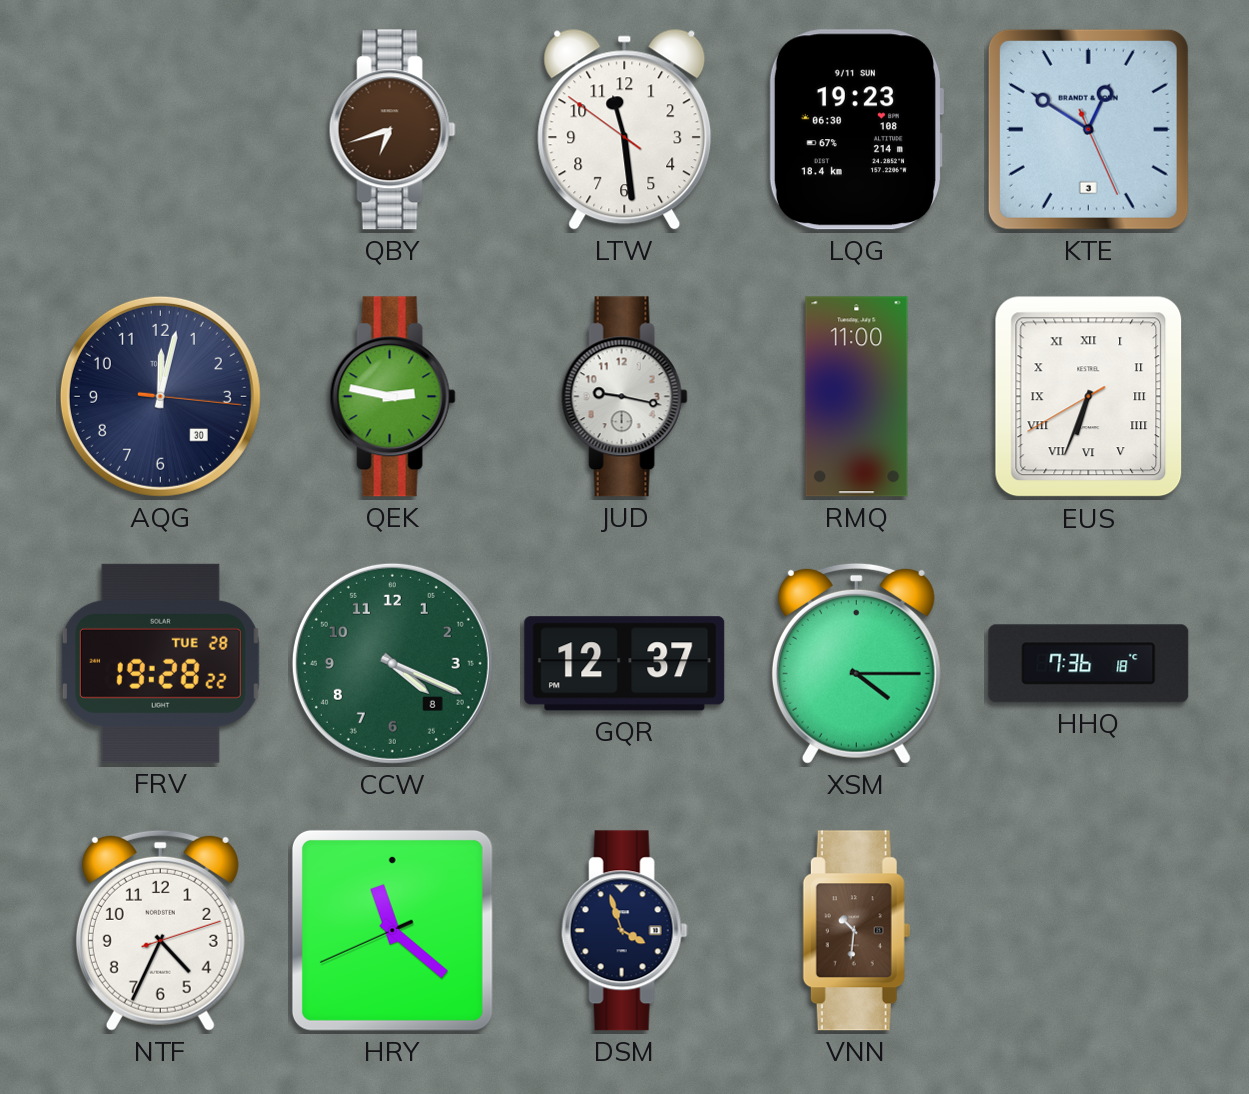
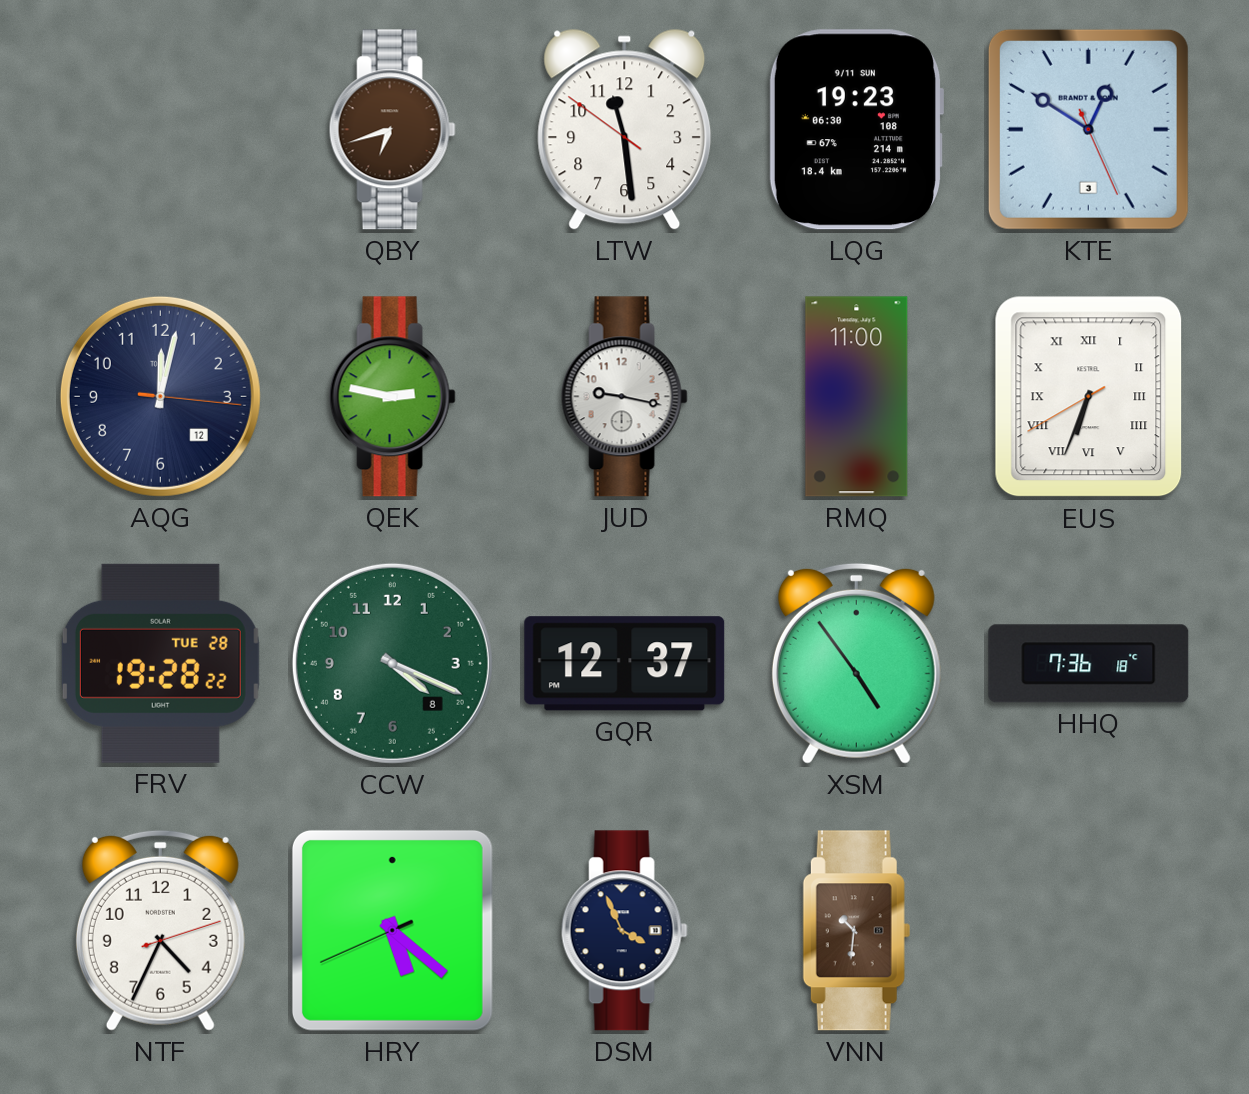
AQG date: 30 -> 12 (160, 396)
XSM: 4:15 -> 4:54 (856, 663)
HRY: 11:21 -> 5:21 (392, 930)
DSM: 3:57 -> 3:56 (624, 931)
